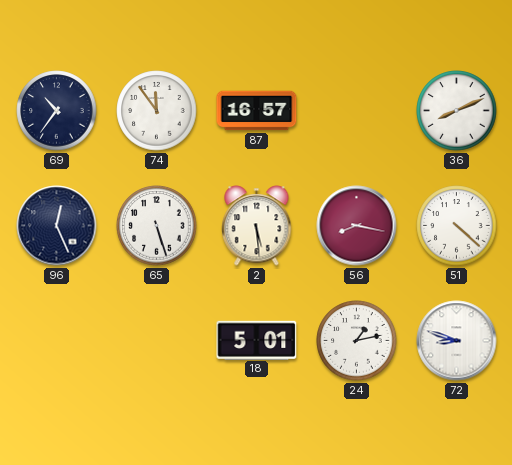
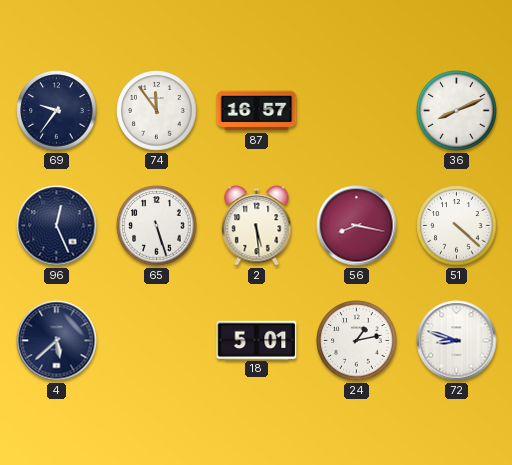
69: 10:36 -> 9:36 (57, 111)
4: none -> 5:38 (57, 341)
